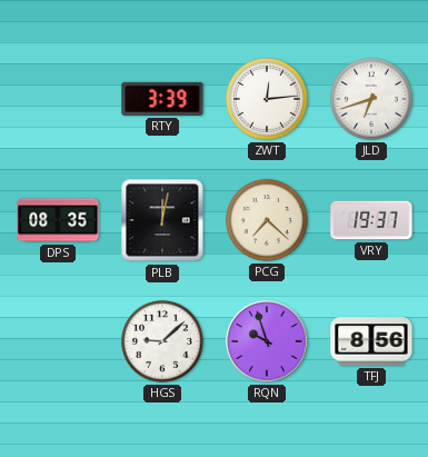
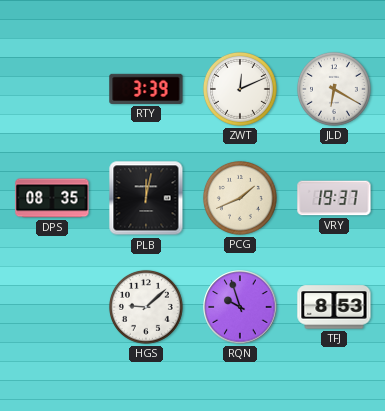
ZWT: 12:14 -> 12:11 (240, 89)
JLD: 6:42 -> 6:20 (334, 89)
PCG: 7:22 -> 1:41 (240, 198)
TFJ: 8:56 -> 8:53 (334, 307)
